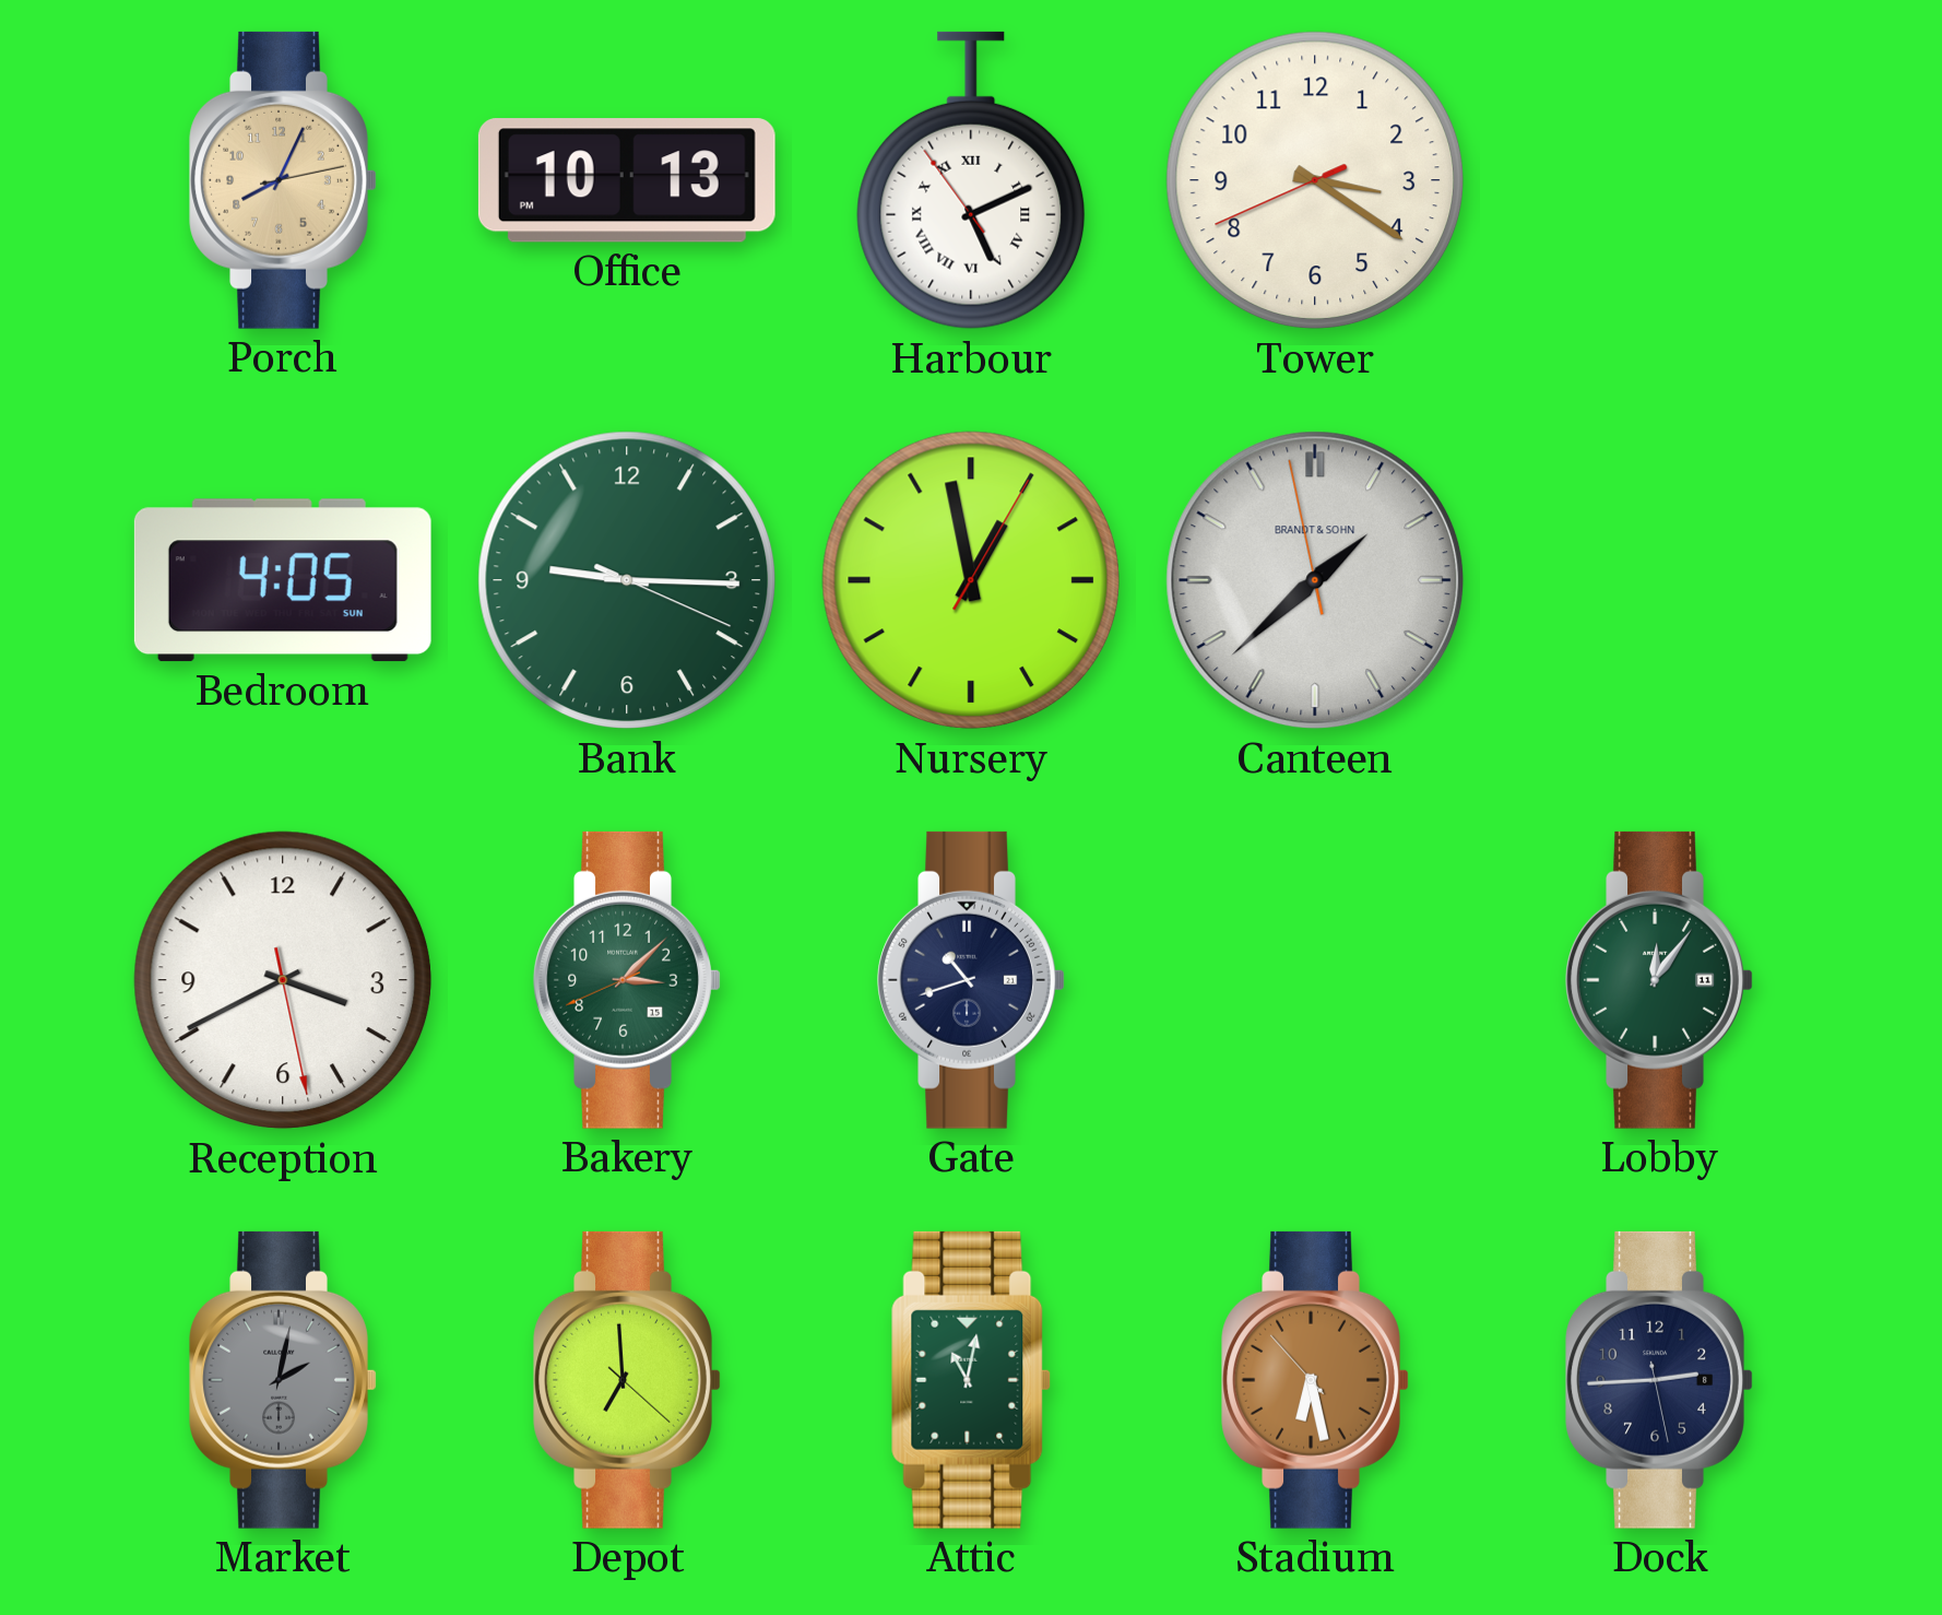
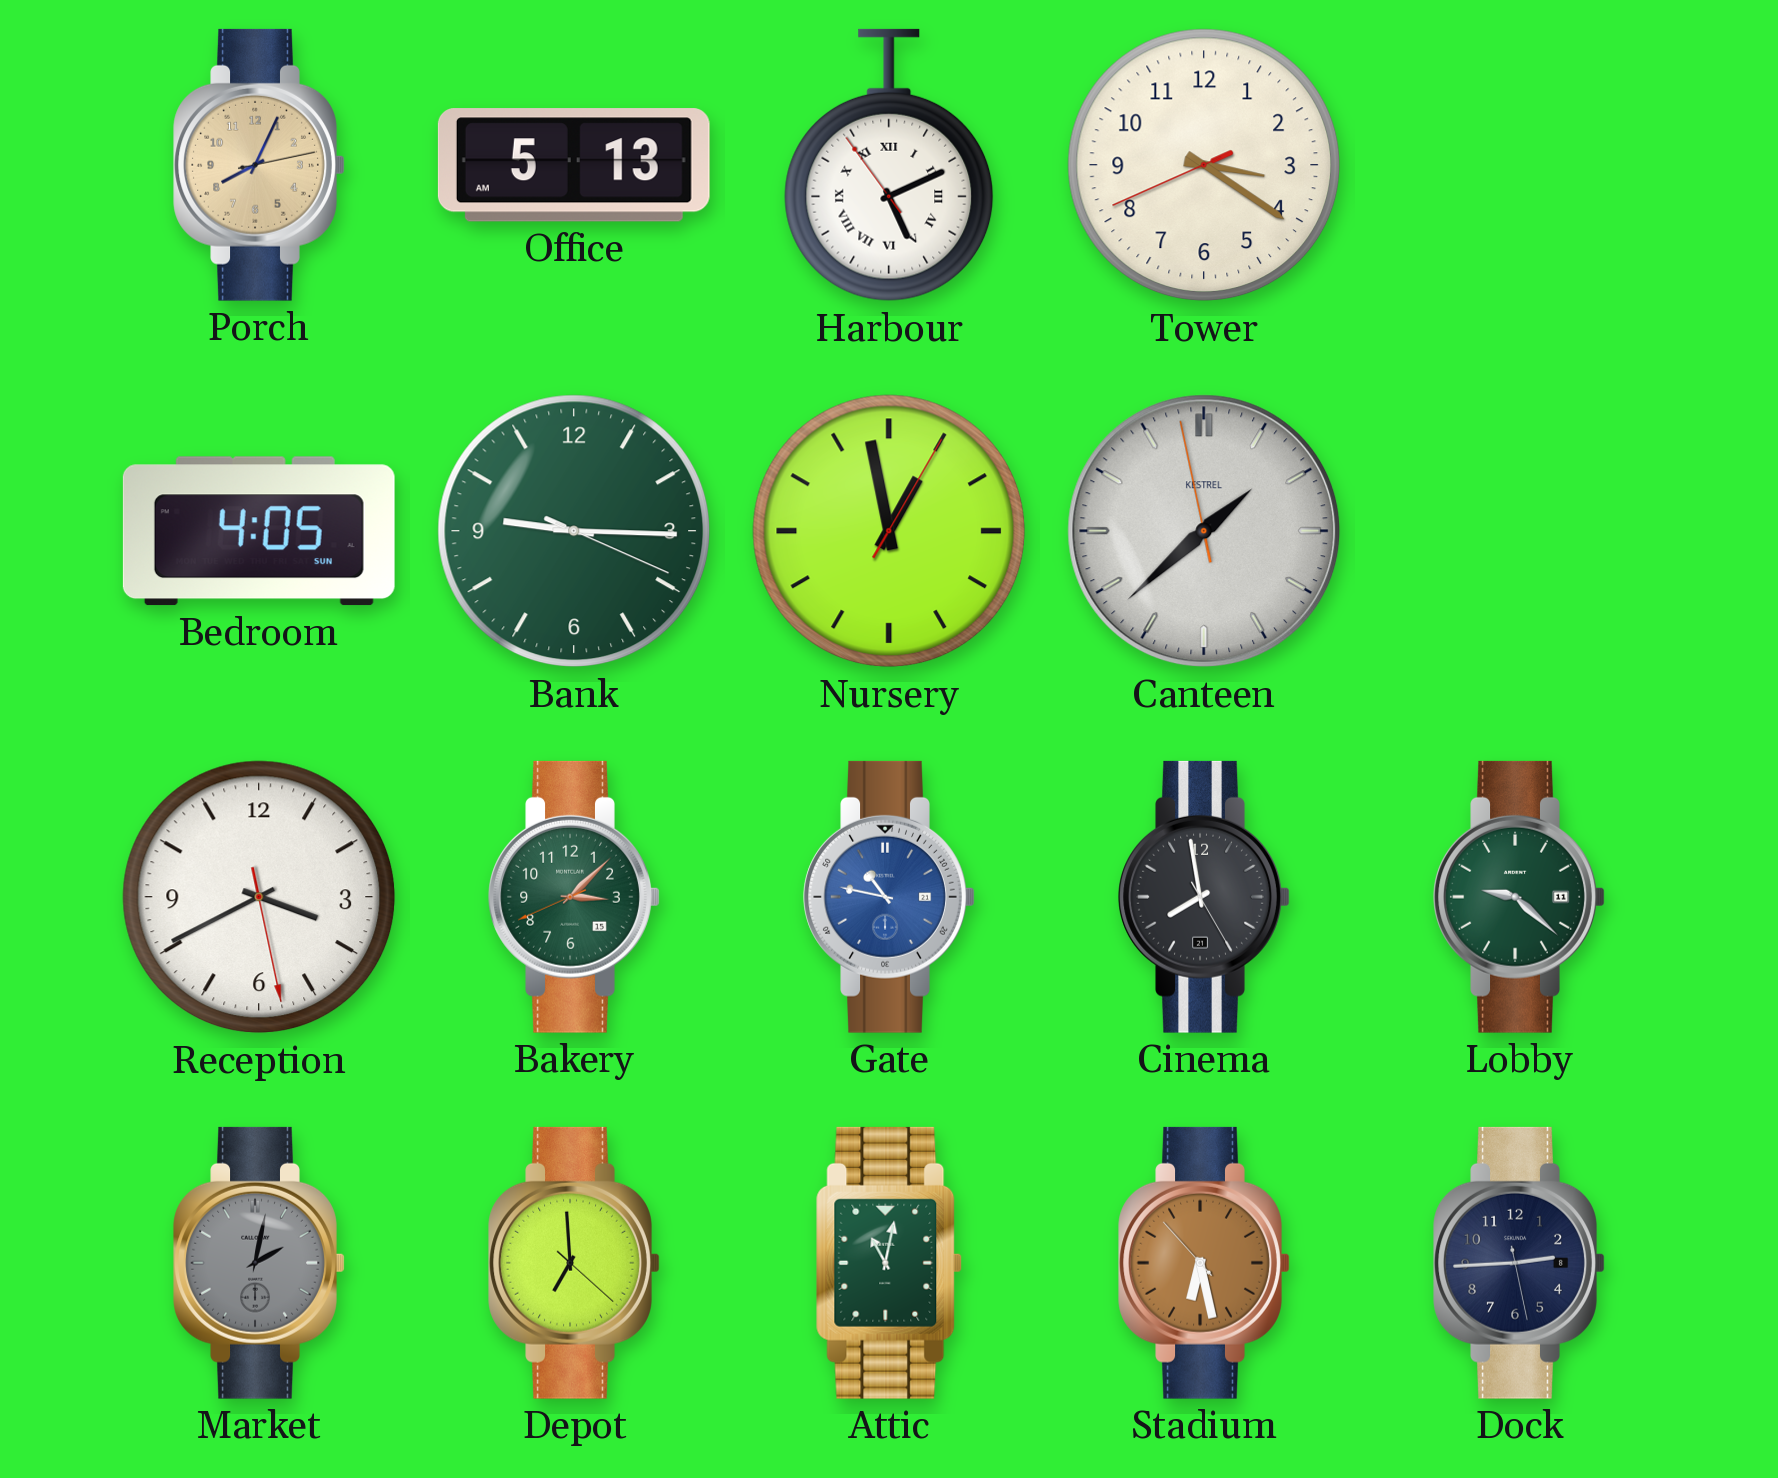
Office: 10:13 -> 5:13 (574, 165)
Canteen brand: BRANDT & SOHN -> KESTREL (1204, 531)
Gate: 10:42 -> 10:47 (889, 897)
Gate dial: navy -> blue (889, 897)
Cinema: none -> 7:58 (1204, 897)
Lobby: 12:06 -> 9:22 (1519, 897)
